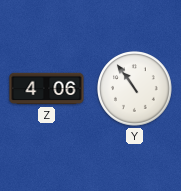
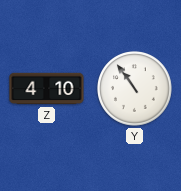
Z: 4:06 -> 4:10 (47, 89)
